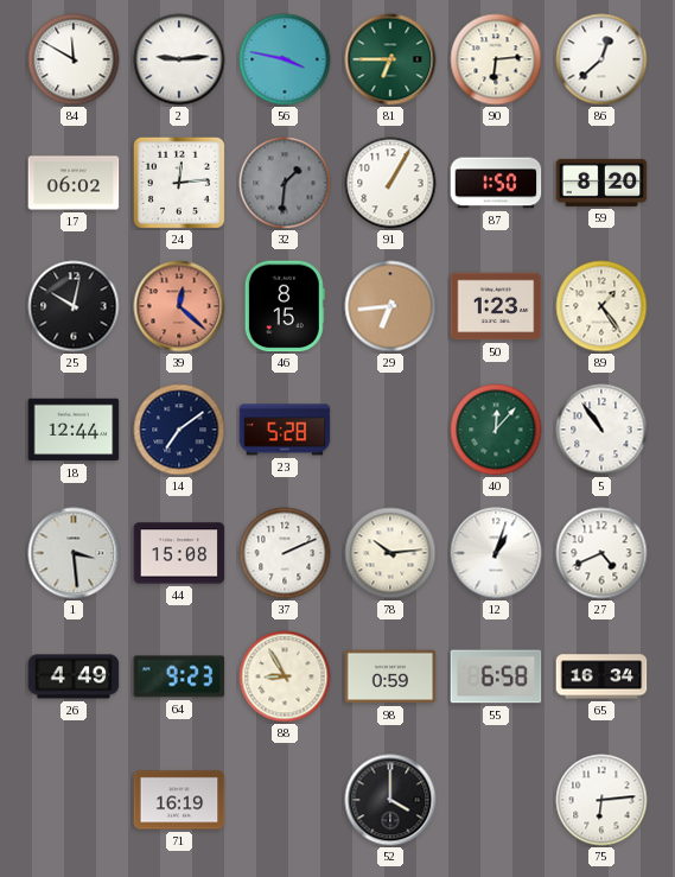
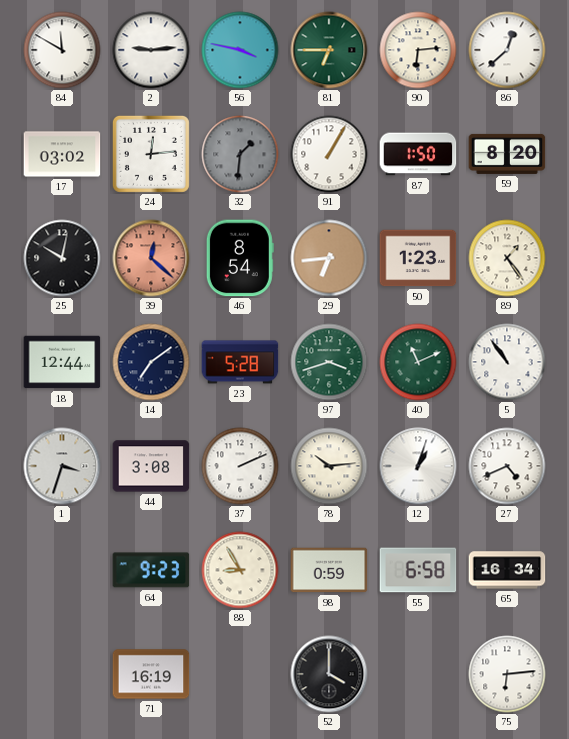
17: 06:02 -> 03:02 (62, 154)
46: 8:15 -> 8:54 (240, 258)
97: none -> 3:42 (329, 362)
40: 12:07 -> 11:11 (418, 362)
1: 3:29 -> 3:33 (62, 466)
44: 15:08 -> 3:08 (151, 466)
26: 4:49 -> none (74, 676)
